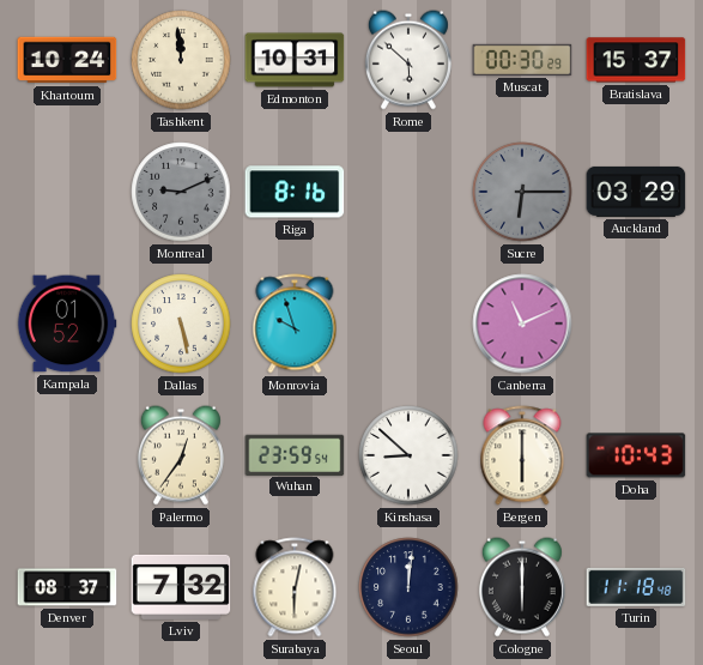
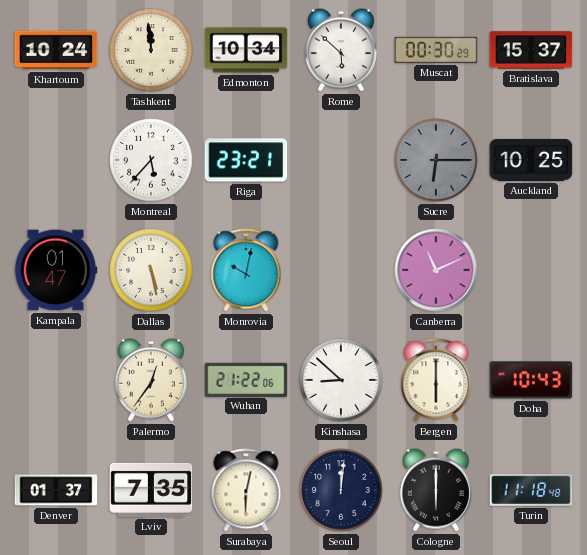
Edmonton: 10:31 -> 10:34 (246, 50)
Montreal: 9:11 -> 5:37 (151, 160)
Montreal dial: grey -> white (151, 160)
Riga: 8:16 -> 23:21 (246, 160)
Auckland: 03:29 -> 10:25 (531, 160)
Kampala: 01:52 -> 01:47 (56, 270)
Monrovia: 9:57 -> 10:02 (246, 270)
Wuhan: 23:59 -> 21:22 (246, 379)
Denver: 08:37 -> 01:37 (56, 490)
Lviv: 7:32 -> 7:35 (151, 490)
